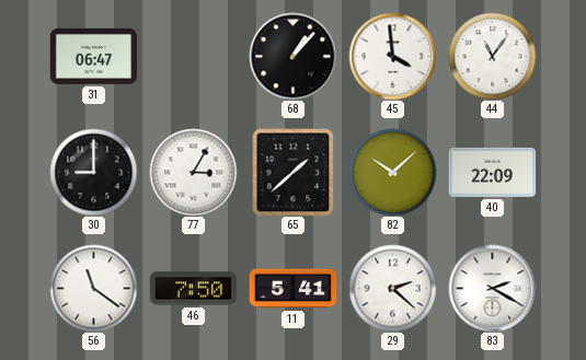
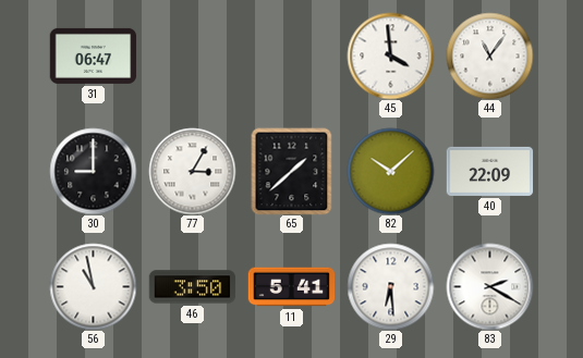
68: 1:07 -> none (292, 56)
56: 11:21 -> 10:58 (93, 286)
46: 7:50 -> 3:50 (192, 287)
29: 2:22 -> 6:29 (390, 286)
